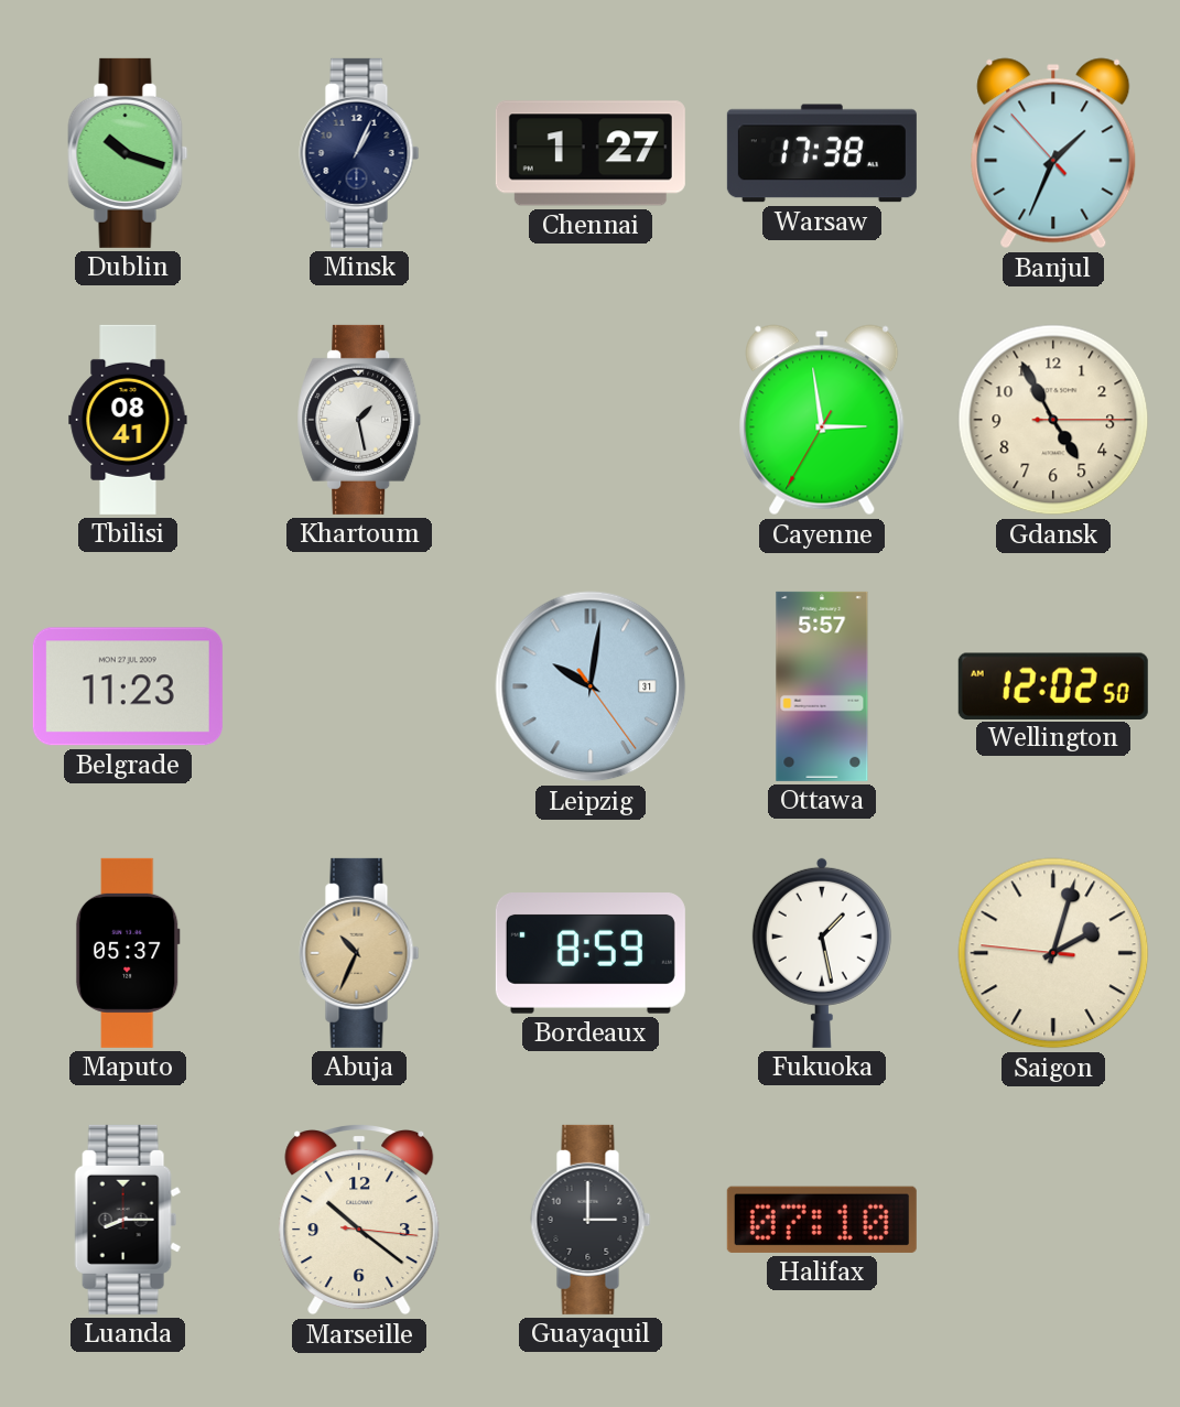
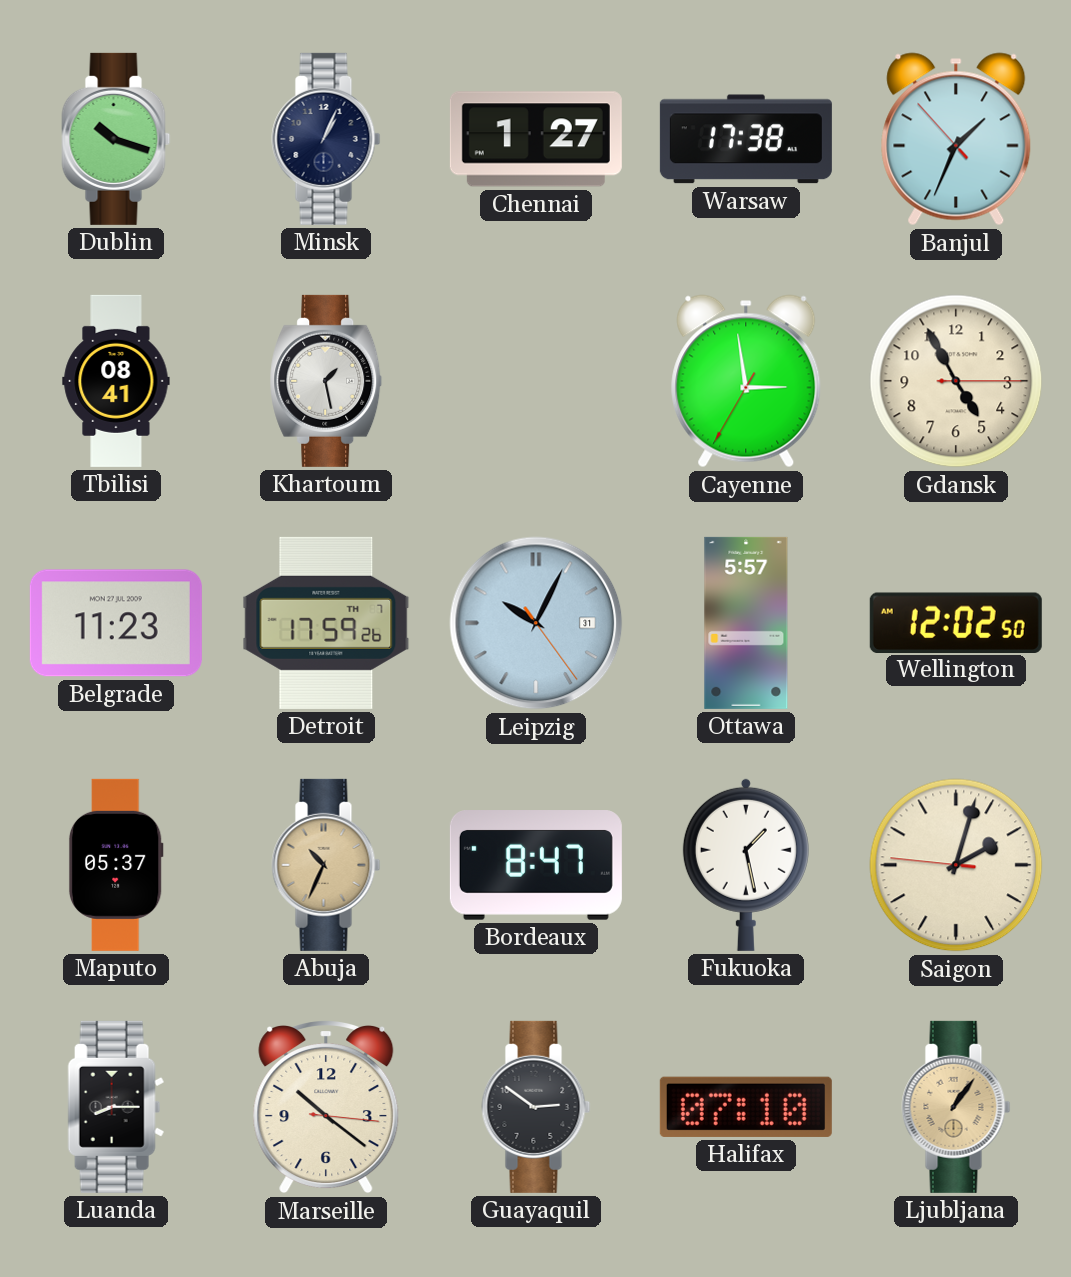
Detroit: none -> 17:59 (326, 623)
Leipzig: 10:01 -> 10:04 (536, 623)
Bordeaux: 8:59 -> 8:47 (536, 865)
Guayaquil: 3:00 -> 2:51 (536, 1107)
Ljubljana: none -> 1:06 (956, 1107)
